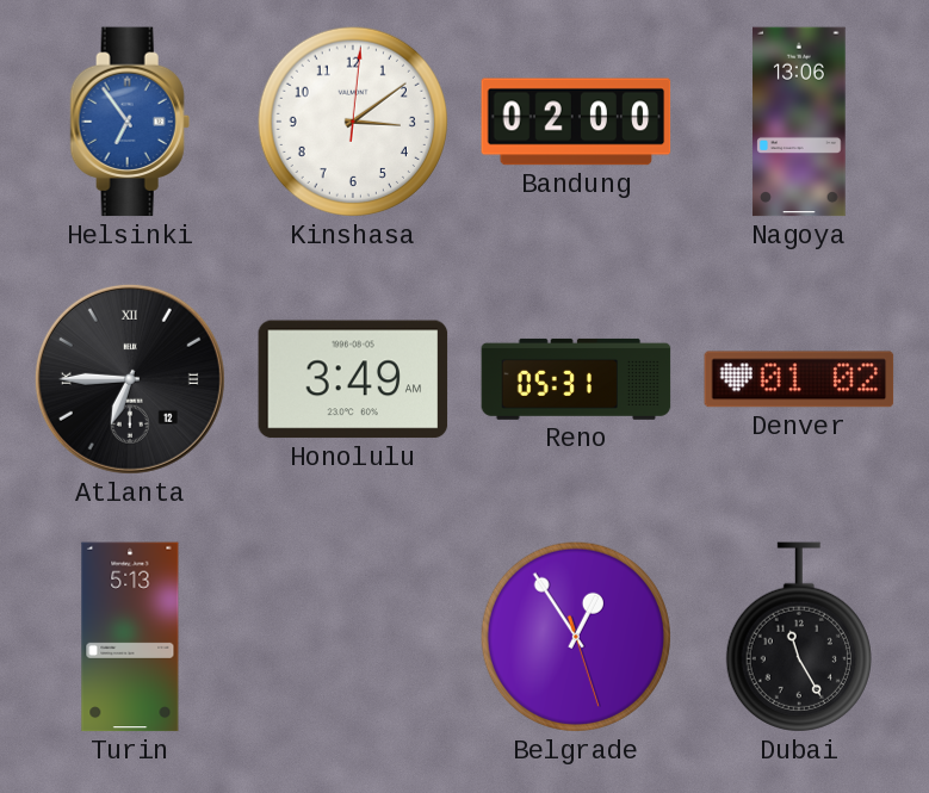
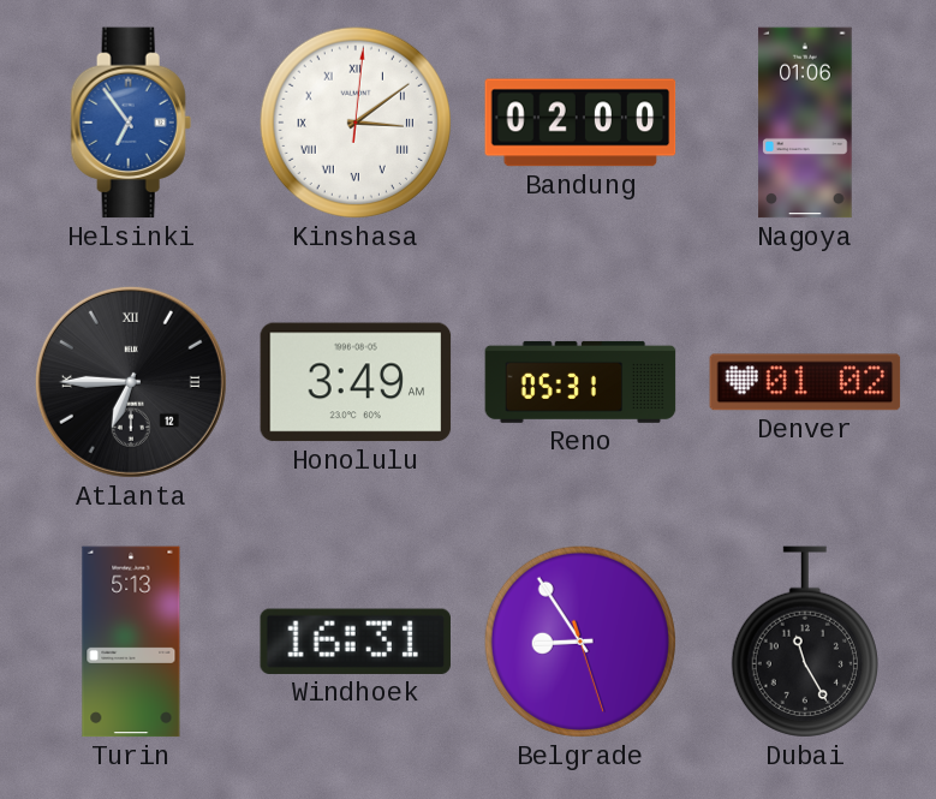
Kinshasa numerals: Arabic -> Roman (356, 123)
Nagoya: 13:06 -> 01:06 (805, 123)
Windhoek: none -> 16:31 (354, 642)
Belgrade: 12:54 -> 8:54 (580, 642)
